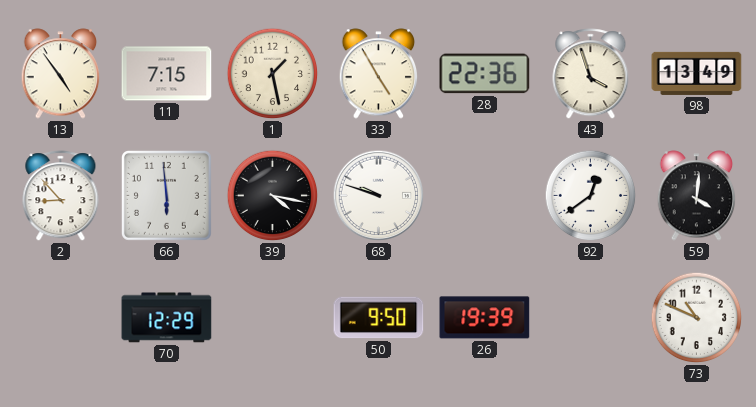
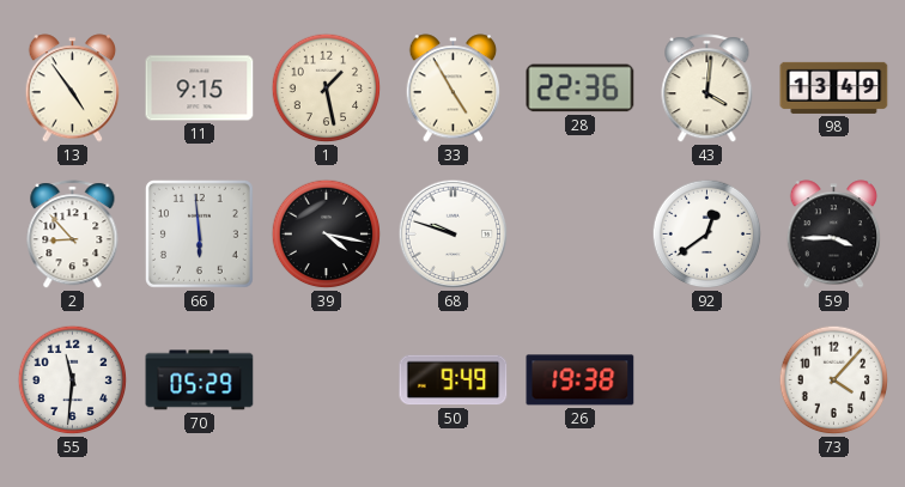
11: 7:15 -> 9:15 (200, 89)
43: 3:57 -> 4:01 (707, 89)
59: 4:01 -> 3:45 (834, 235)
55: none -> 11:31 (73, 381)
70: 12:29 -> 05:29 (200, 381)
50: 9:50 -> 9:49 (454, 381)
26: 19:39 -> 19:38 (581, 381)
73: 10:49 -> 4:07 (834, 381)
